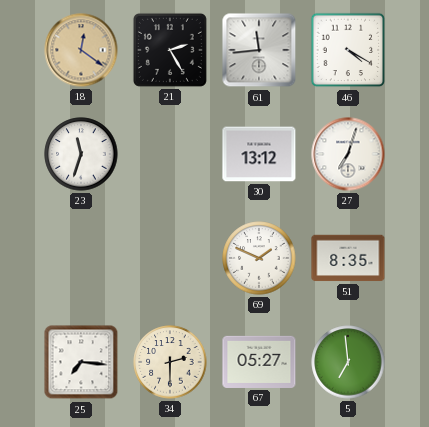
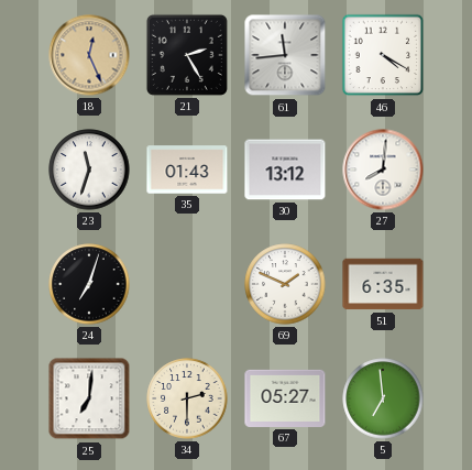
18: 12:21 -> 12:26 (89, 55)
35: none -> 01:43 (187, 170)
27: 7:03 -> 8:01 (383, 170)
24: none -> 7:03 (89, 284)
51: 8:35 -> 6:35 (383, 284)
25: 7:16 -> 7:01 (89, 398)
